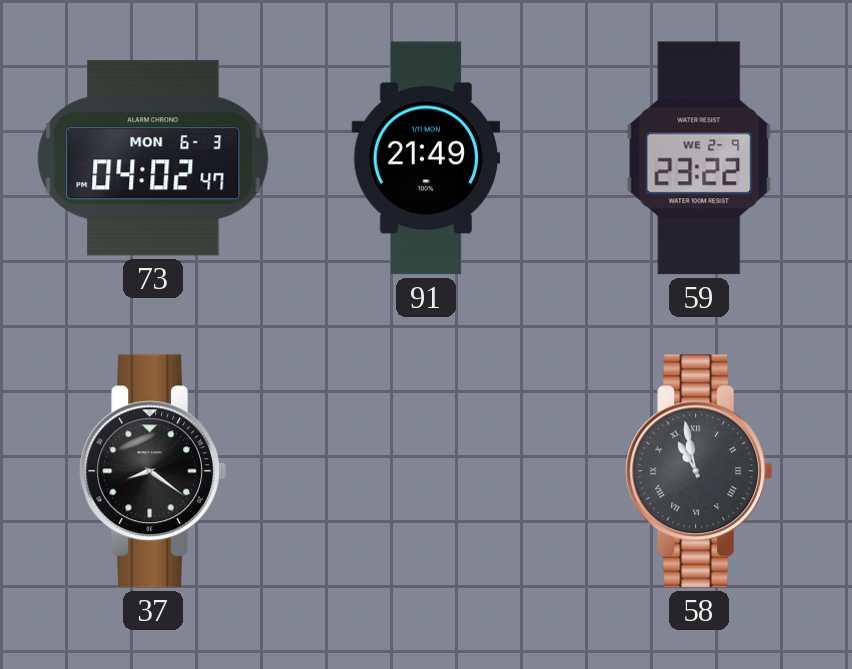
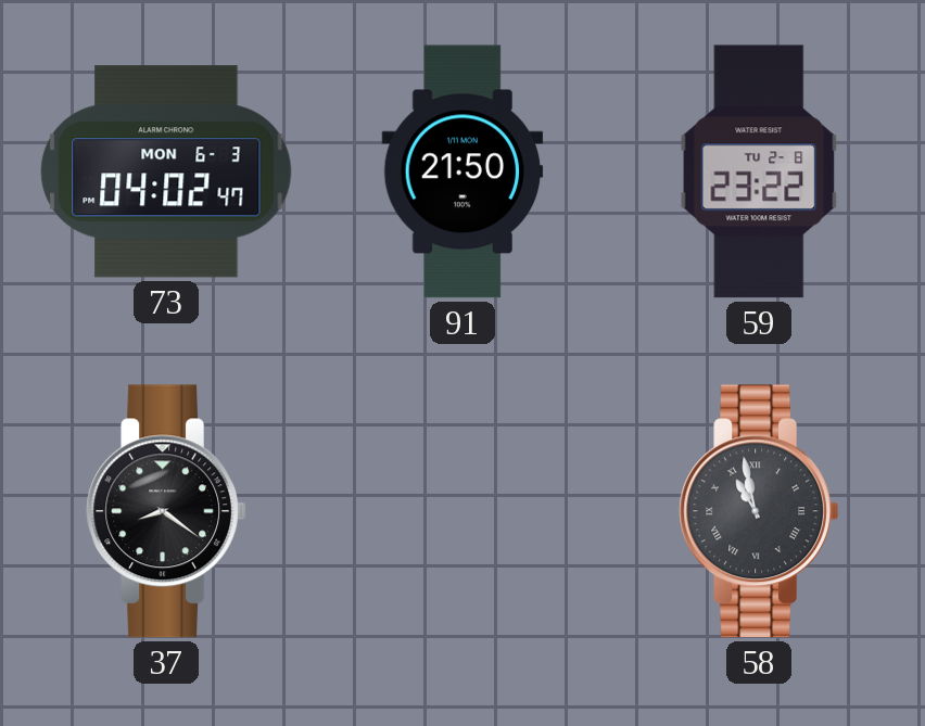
91: 21:49 -> 21:50 (463, 171)
59 date: WE 2-9 -> TU 2-8 (759, 171)
